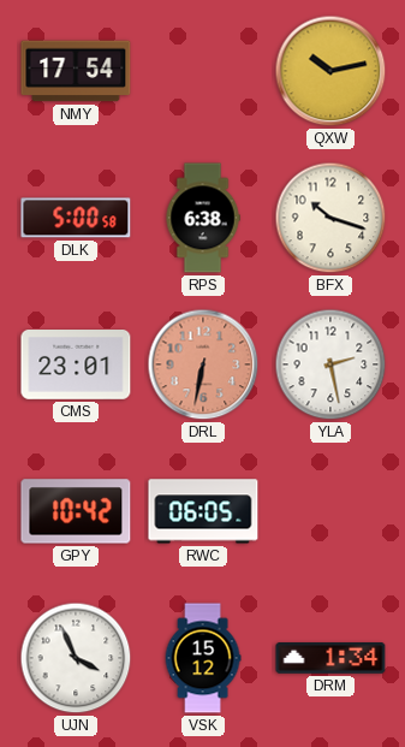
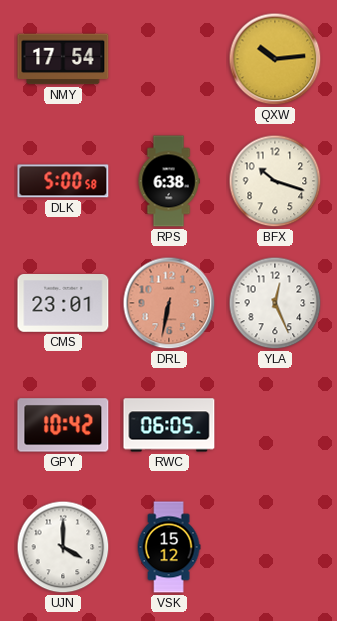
QXW: 10:13 -> 10:14 (275, 59)
YLA: 2:28 -> 12:26 (275, 303)
UJN: 3:56 -> 4:00 (63, 547)
DRM: 1:34 -> none (330, 659)
